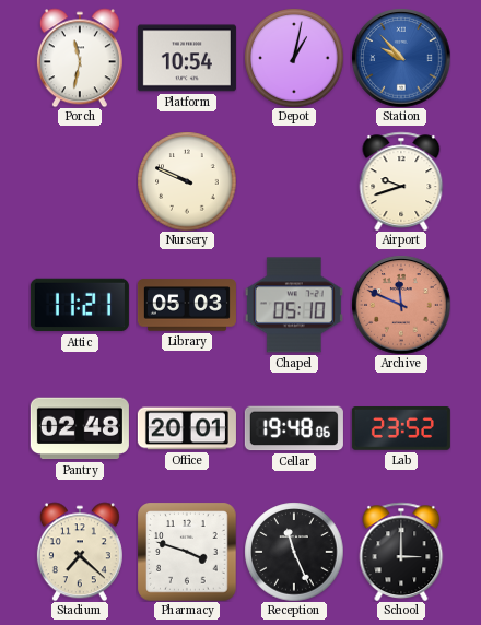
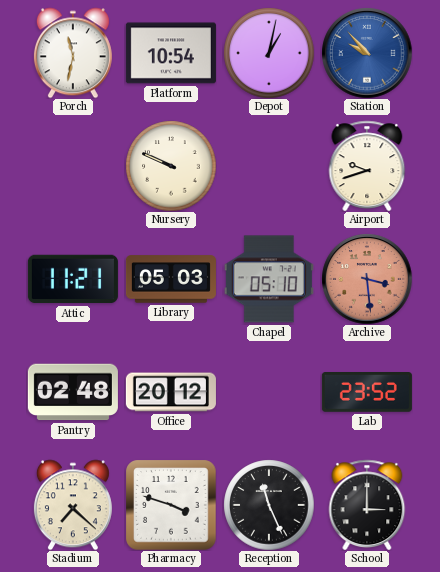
Archive: 11:49 -> 3:29 (367, 279)
Office: 20:01 -> 20:12 (171, 392)
Cellar: 19:48 -> none (294, 428)
